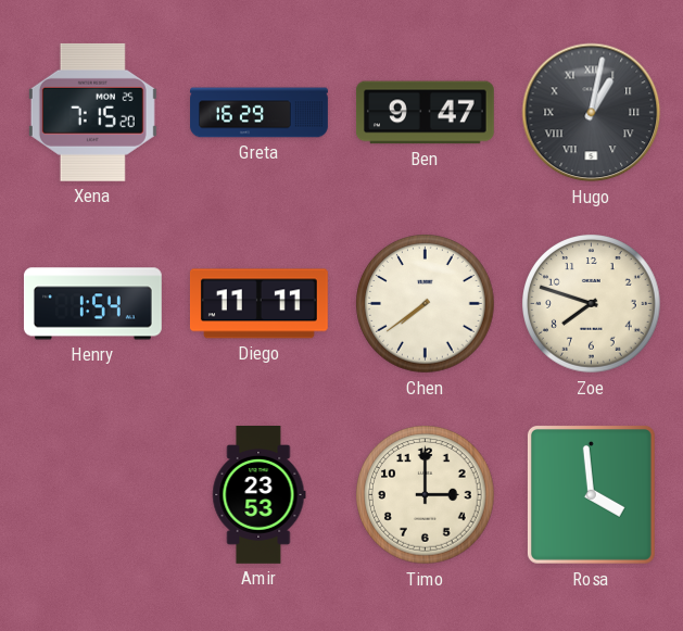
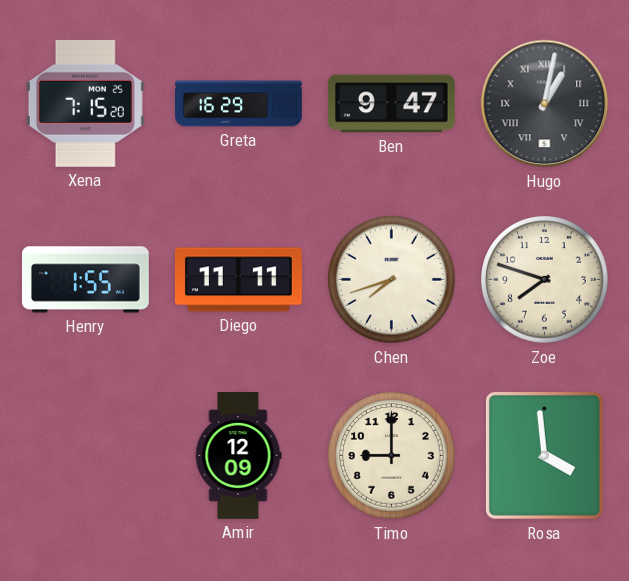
Henry: 1:54 -> 1:55 (85, 280)
Chen: 7:39 -> 7:42 (392, 280)
Amir: 23:53 -> 12:09 (239, 456)
Timo: 3:00 -> 9:00 (392, 456)
